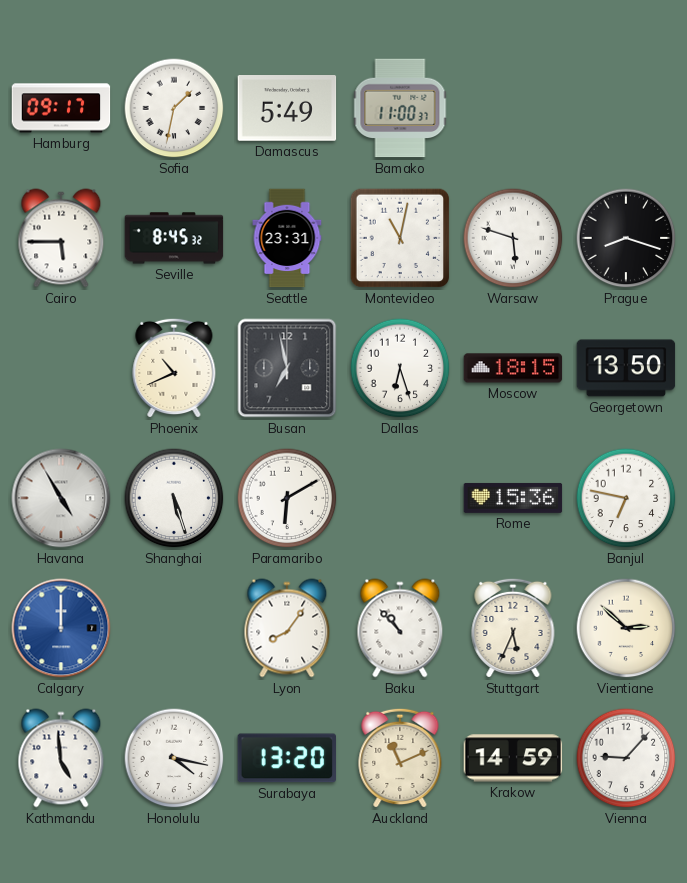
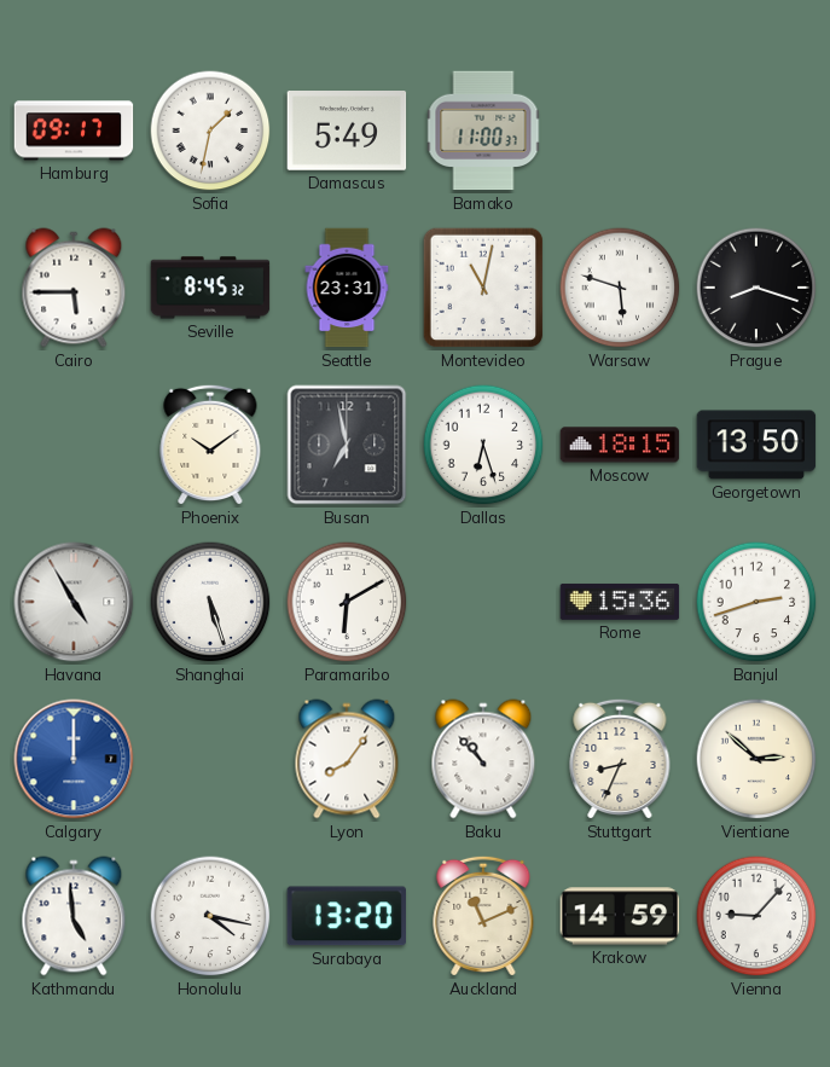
Phoenix: 10:41 -> 10:09 (210, 445)
Banjul: 6:47 -> 2:42 (756, 602)
Stuttgart: 5:34 -> 8:34 (620, 759)
